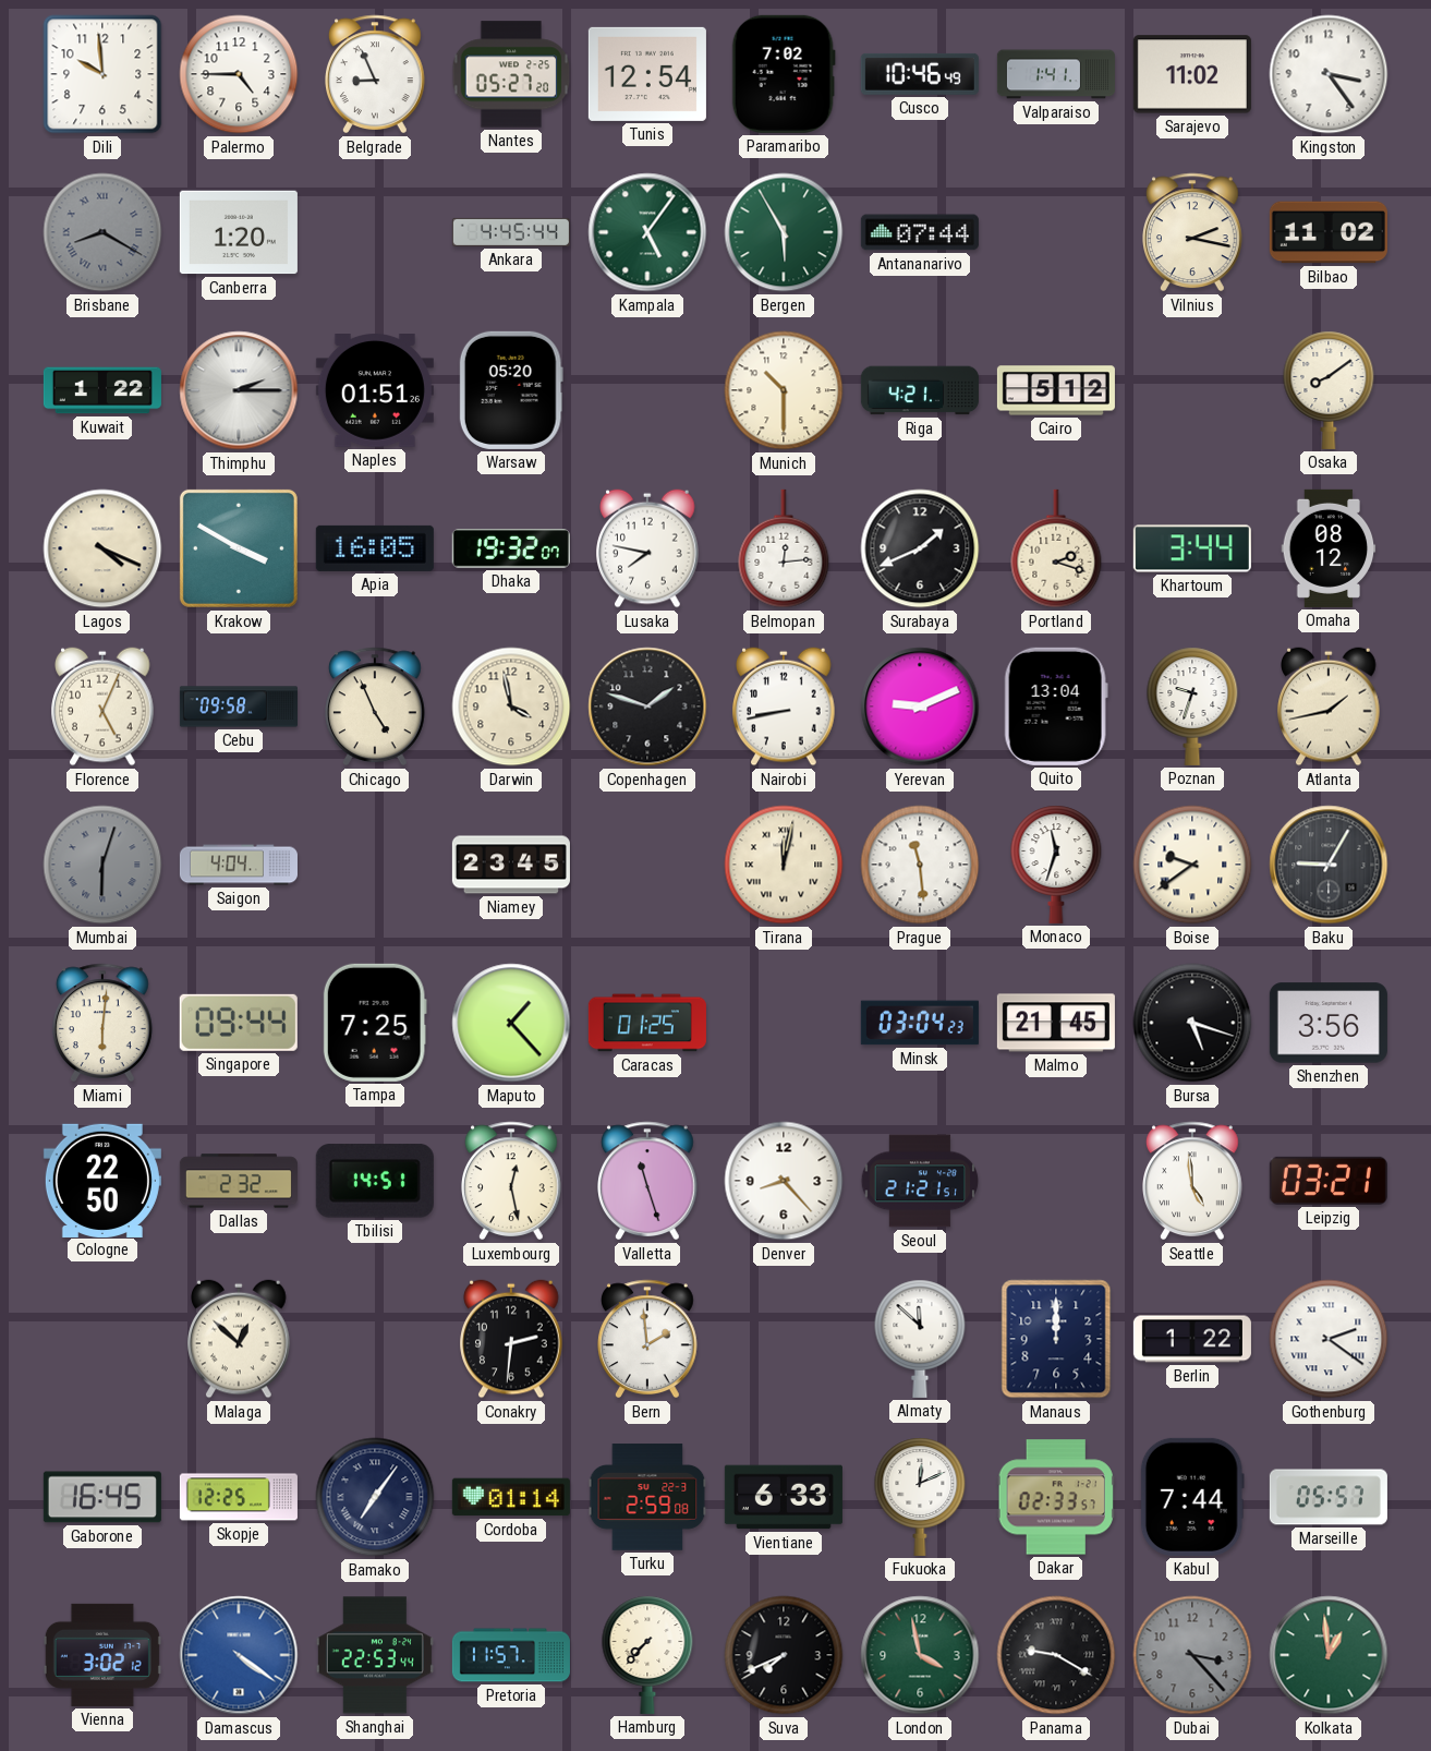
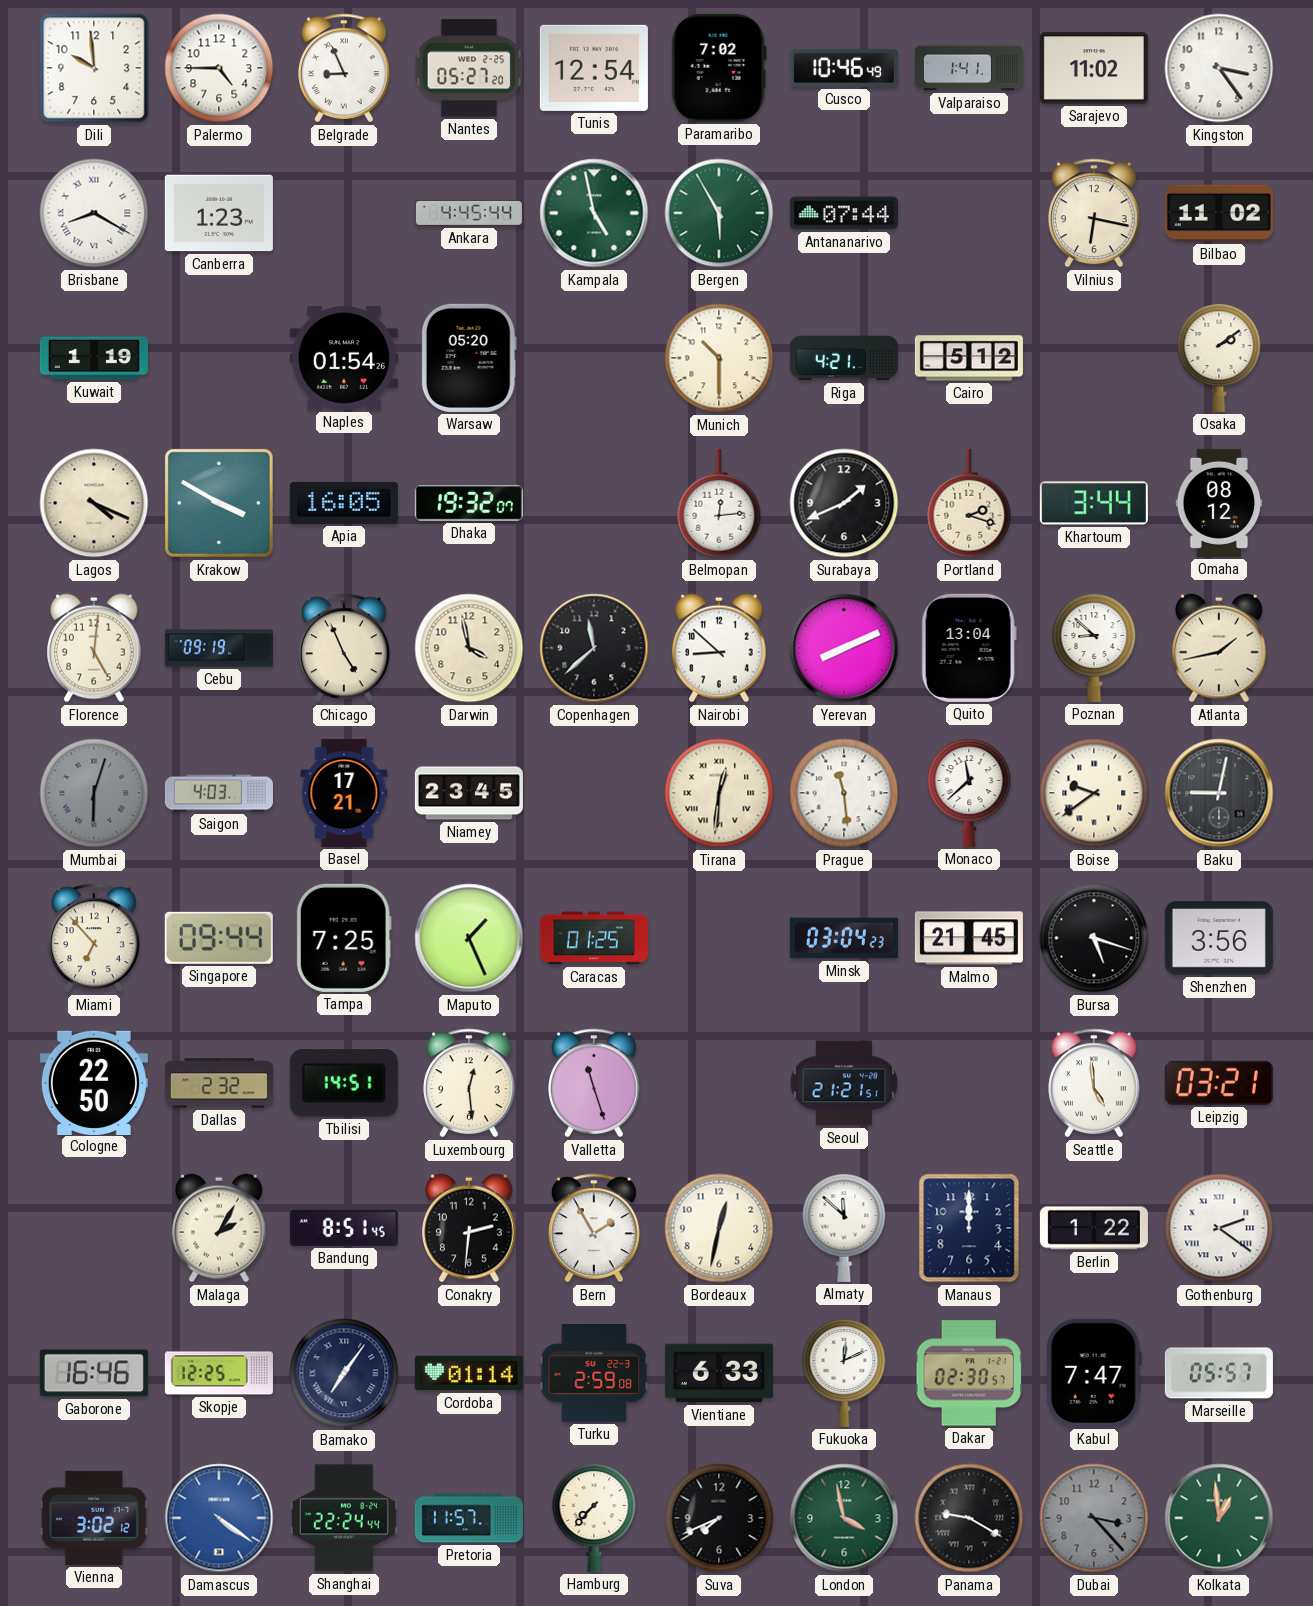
Brisbane dial: grey -> white (94, 213)
Canberra: 1:20 -> 1:23 (219, 213)
Kampala: 5:06 -> 4:58 (594, 213)
Vilnius: 2:17 -> 6:17 (1095, 213)
Kuwait: 1:22 -> 1:19 (94, 358)
Thimphu: 2:15 -> none (239, 390)
Naples: 01:51 -> 01:54 (344, 359)
Osaka: 8:09 -> 2:09 (1219, 358)
Lusaka: 7:47 -> none (647, 548)
Florence: 5:04 -> 5:01 (94, 648)
Cebu: 09:58 -> 09:19 (219, 648)
Copenhagen: 1:48 -> 11:38 (594, 648)
Nairobi: 8:43 -> 8:52 (719, 648)
Yerevan: 9:11 -> 8:11 (844, 648)
Poznan: 9:33 -> 8:52 (1094, 648)
Saigon: 4:04 -> 4:03 (219, 793)
Basel: none -> 17:21 (344, 793)
Tirana: 12:02 -> 12:31 (719, 793)
Monaco: 11:33 -> 11:38 (969, 793)
Baku: 9:05 -> 9:02 (1219, 793)
Miami: 6:01 -> 6:53 (95, 938)
Maputo: 1:23 -> 1:26 (469, 938)
Luxembourg: 12:28 -> 12:29 (470, 1083)
Denver: 8:23 -> none (784, 1181)
Malaga: 12:52 -> 2:05 (219, 1228)
Bandung: none -> 8:51 (344, 1228)
Bern: 1:59 -> 1:55 (595, 1228)
Bordeaux: none -> 12:32 (719, 1228)
Gaborone: 16:45 -> 16:46 (94, 1373)
Dakar: 02:33 -> 02:30 (969, 1373)
Kabul: 7:44 -> 7:47 (1094, 1373)
Shanghai: 22:53 -> 22:24 (344, 1518)
